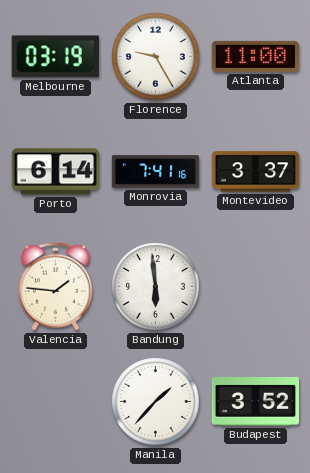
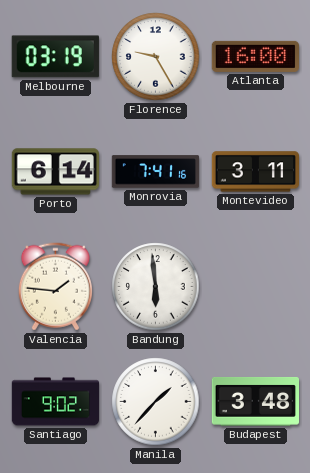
Atlanta: 11:00 -> 16:00 (255, 56)
Montevideo: 3:37 -> 3:11 (256, 172)
Santiago: none -> 9:02 (56, 402)
Budapest: 3:52 -> 3:48 (255, 401)
